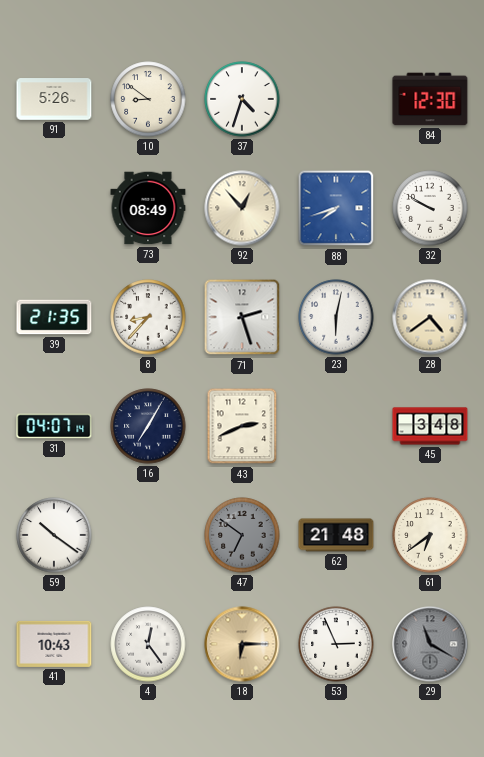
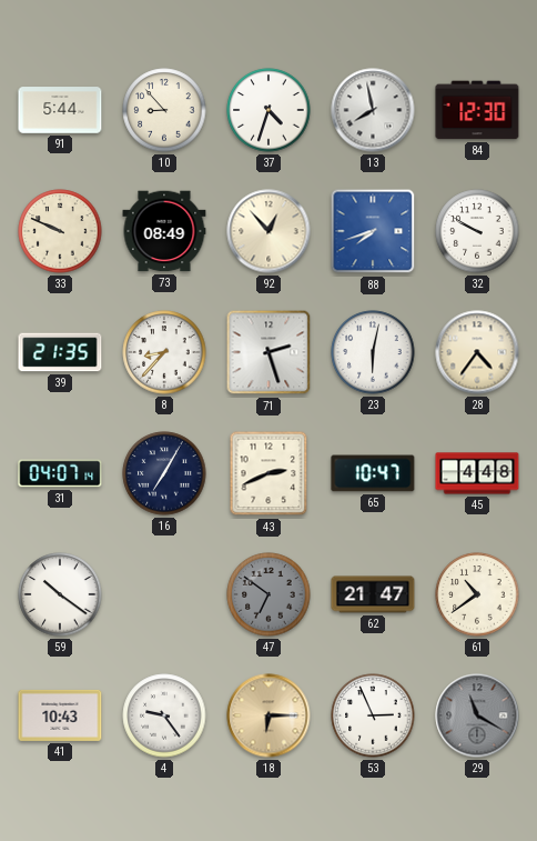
91: 5:26 -> 5:44 (60, 110)
10: 8:51 -> 8:53 (164, 110)
13: none -> 7:58 (373, 110)
33: none -> 9:49 (60, 231)
28: 4:39 -> 4:36 (477, 352)
65: none -> 10:47 (373, 473)
45: 3:48 -> 4:48 (477, 473)
62: 21:48 -> 21:47 (373, 594)
61: 6:39 -> 10:39 (477, 594)
4: 12:24 -> 9:24 (164, 715)
